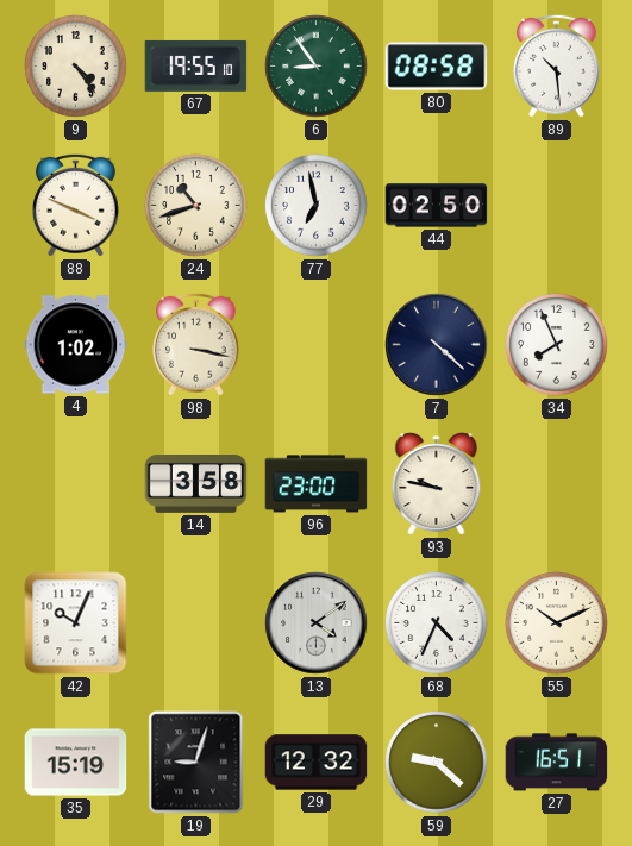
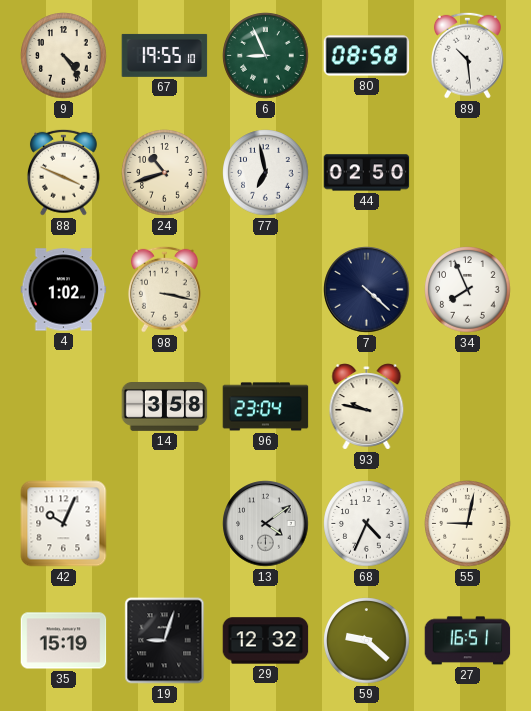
6: 8:54 -> 8:56 (266, 56)
96: 23:00 -> 23:04 (266, 407)
55: 10:11 -> 9:02 (468, 524)
